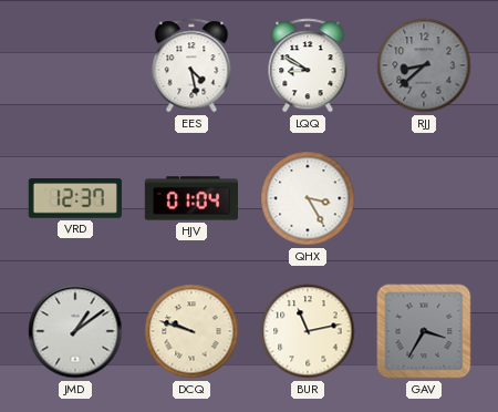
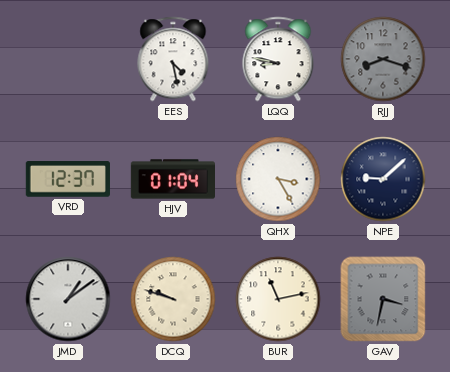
LQQ: 8:50 -> 8:47 (278, 59)
RJJ: 8:38 -> 8:18 (383, 59)
NPE: none -> 9:08 (383, 179)
GAV: 3:35 -> 3:32 (383, 299)
